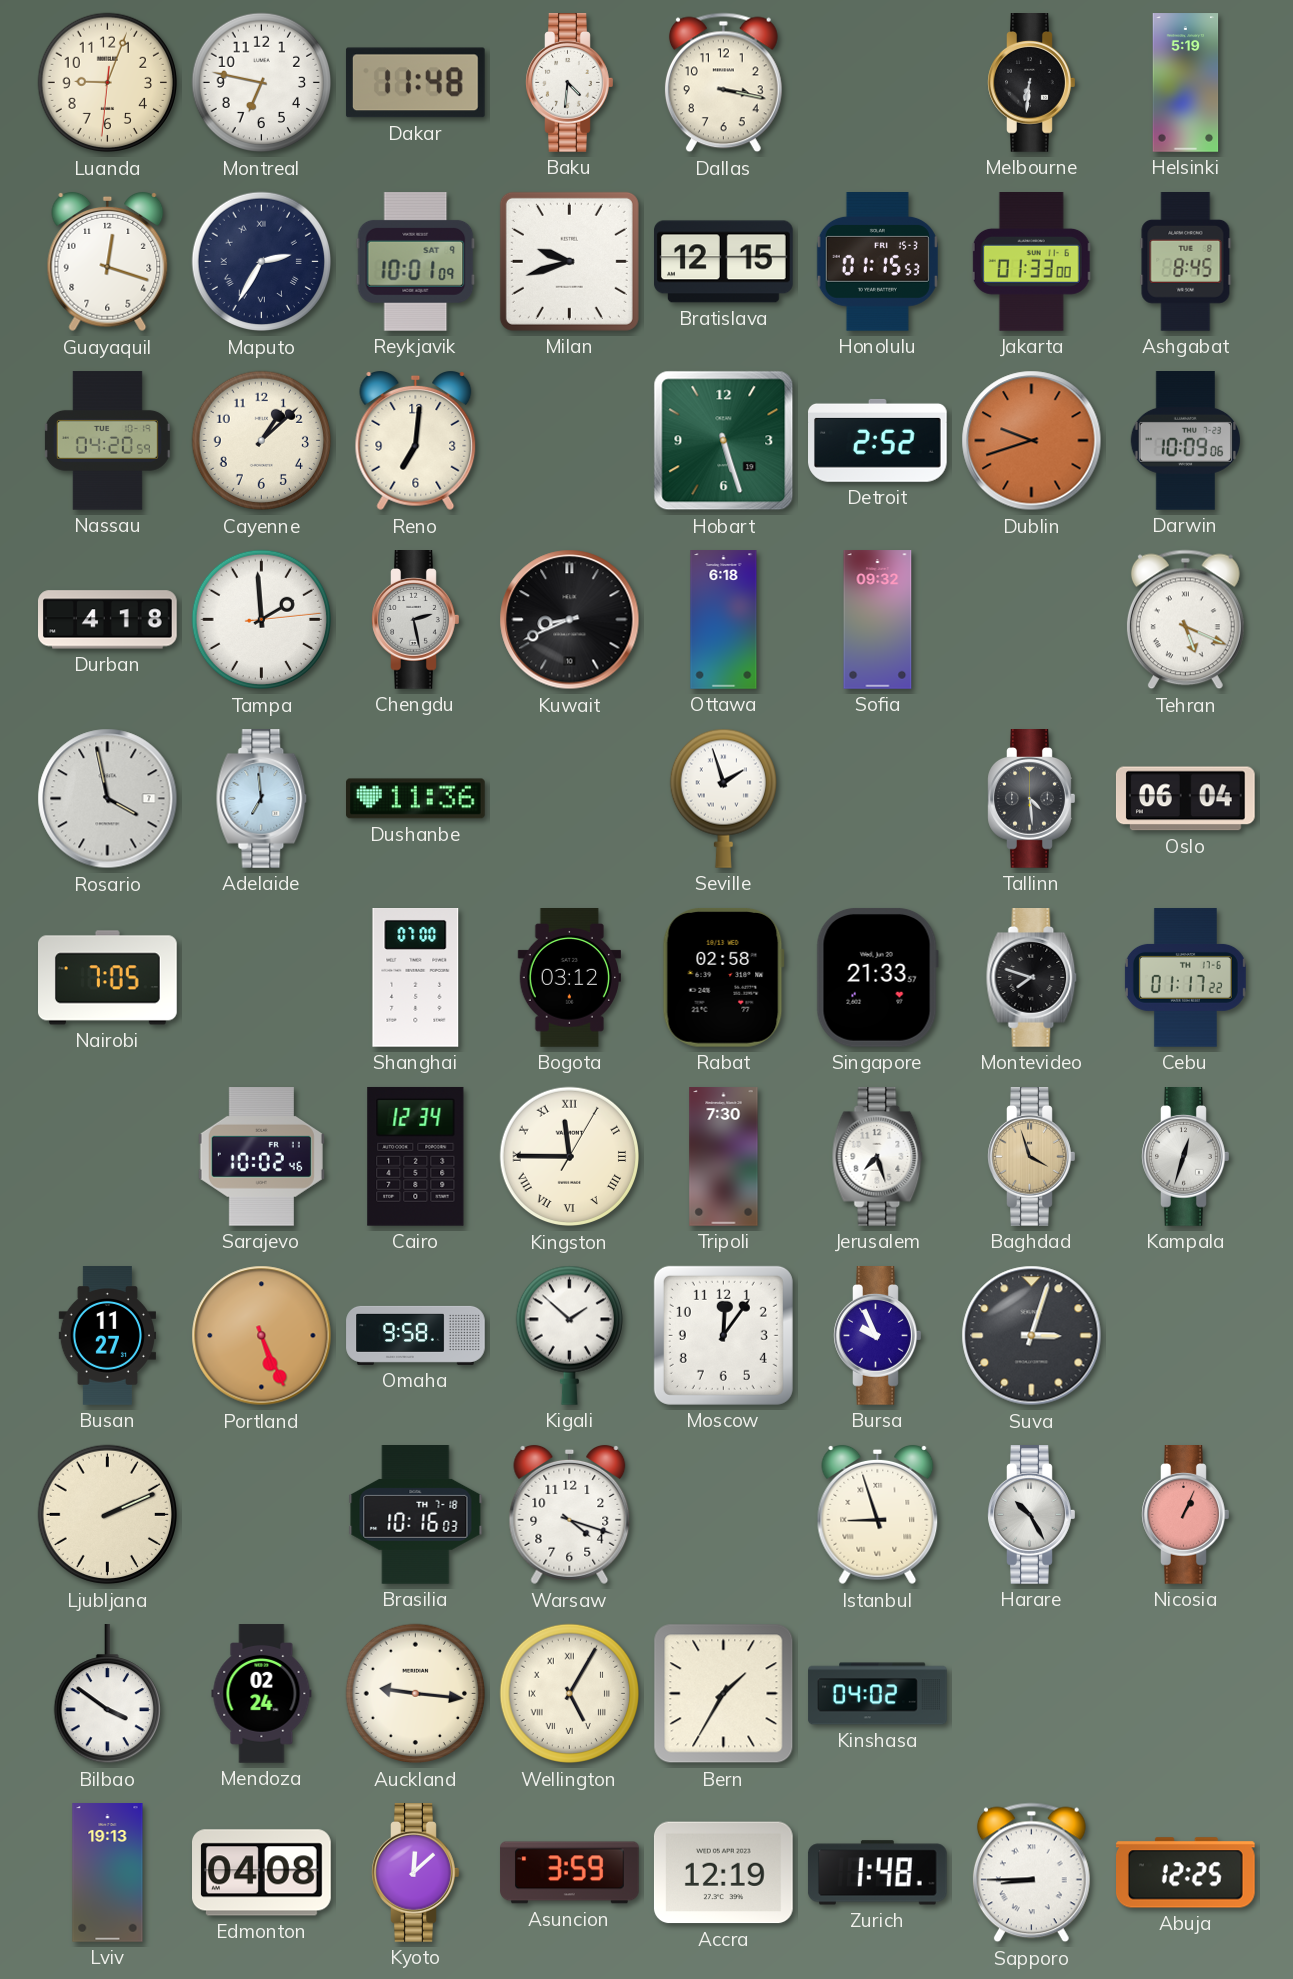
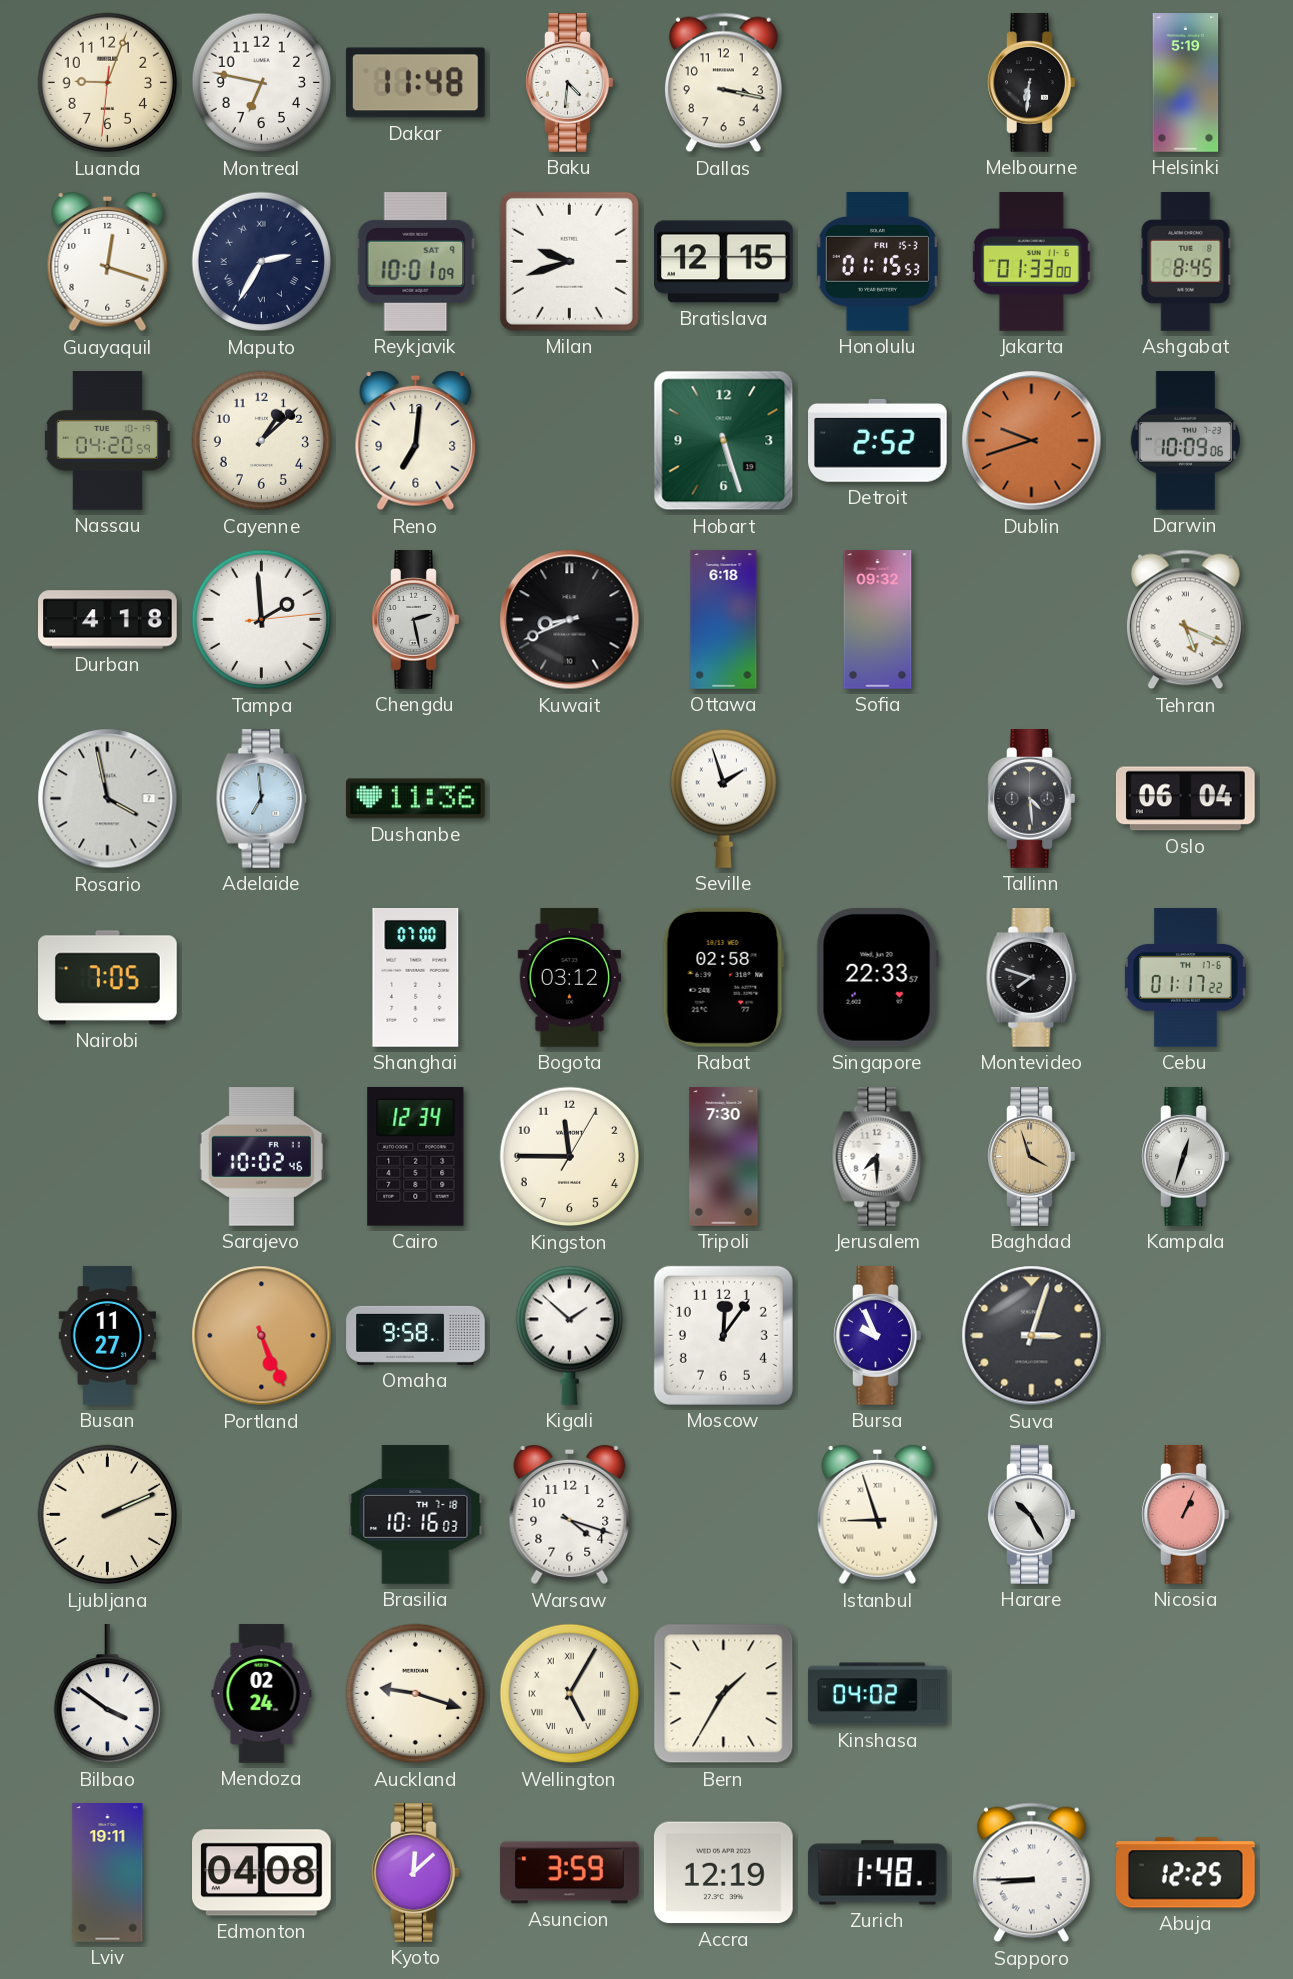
Singapore: 21:33 -> 22:33 (877, 977)
Kingston numerals: Roman -> Arabic (570, 1157)
Jerusalem: 7:27 -> 7:30 (878, 1157)
Auckland: 9:16 -> 9:18 (416, 1694)
Lviv: 19:13 -> 19:11 (108, 1873)
